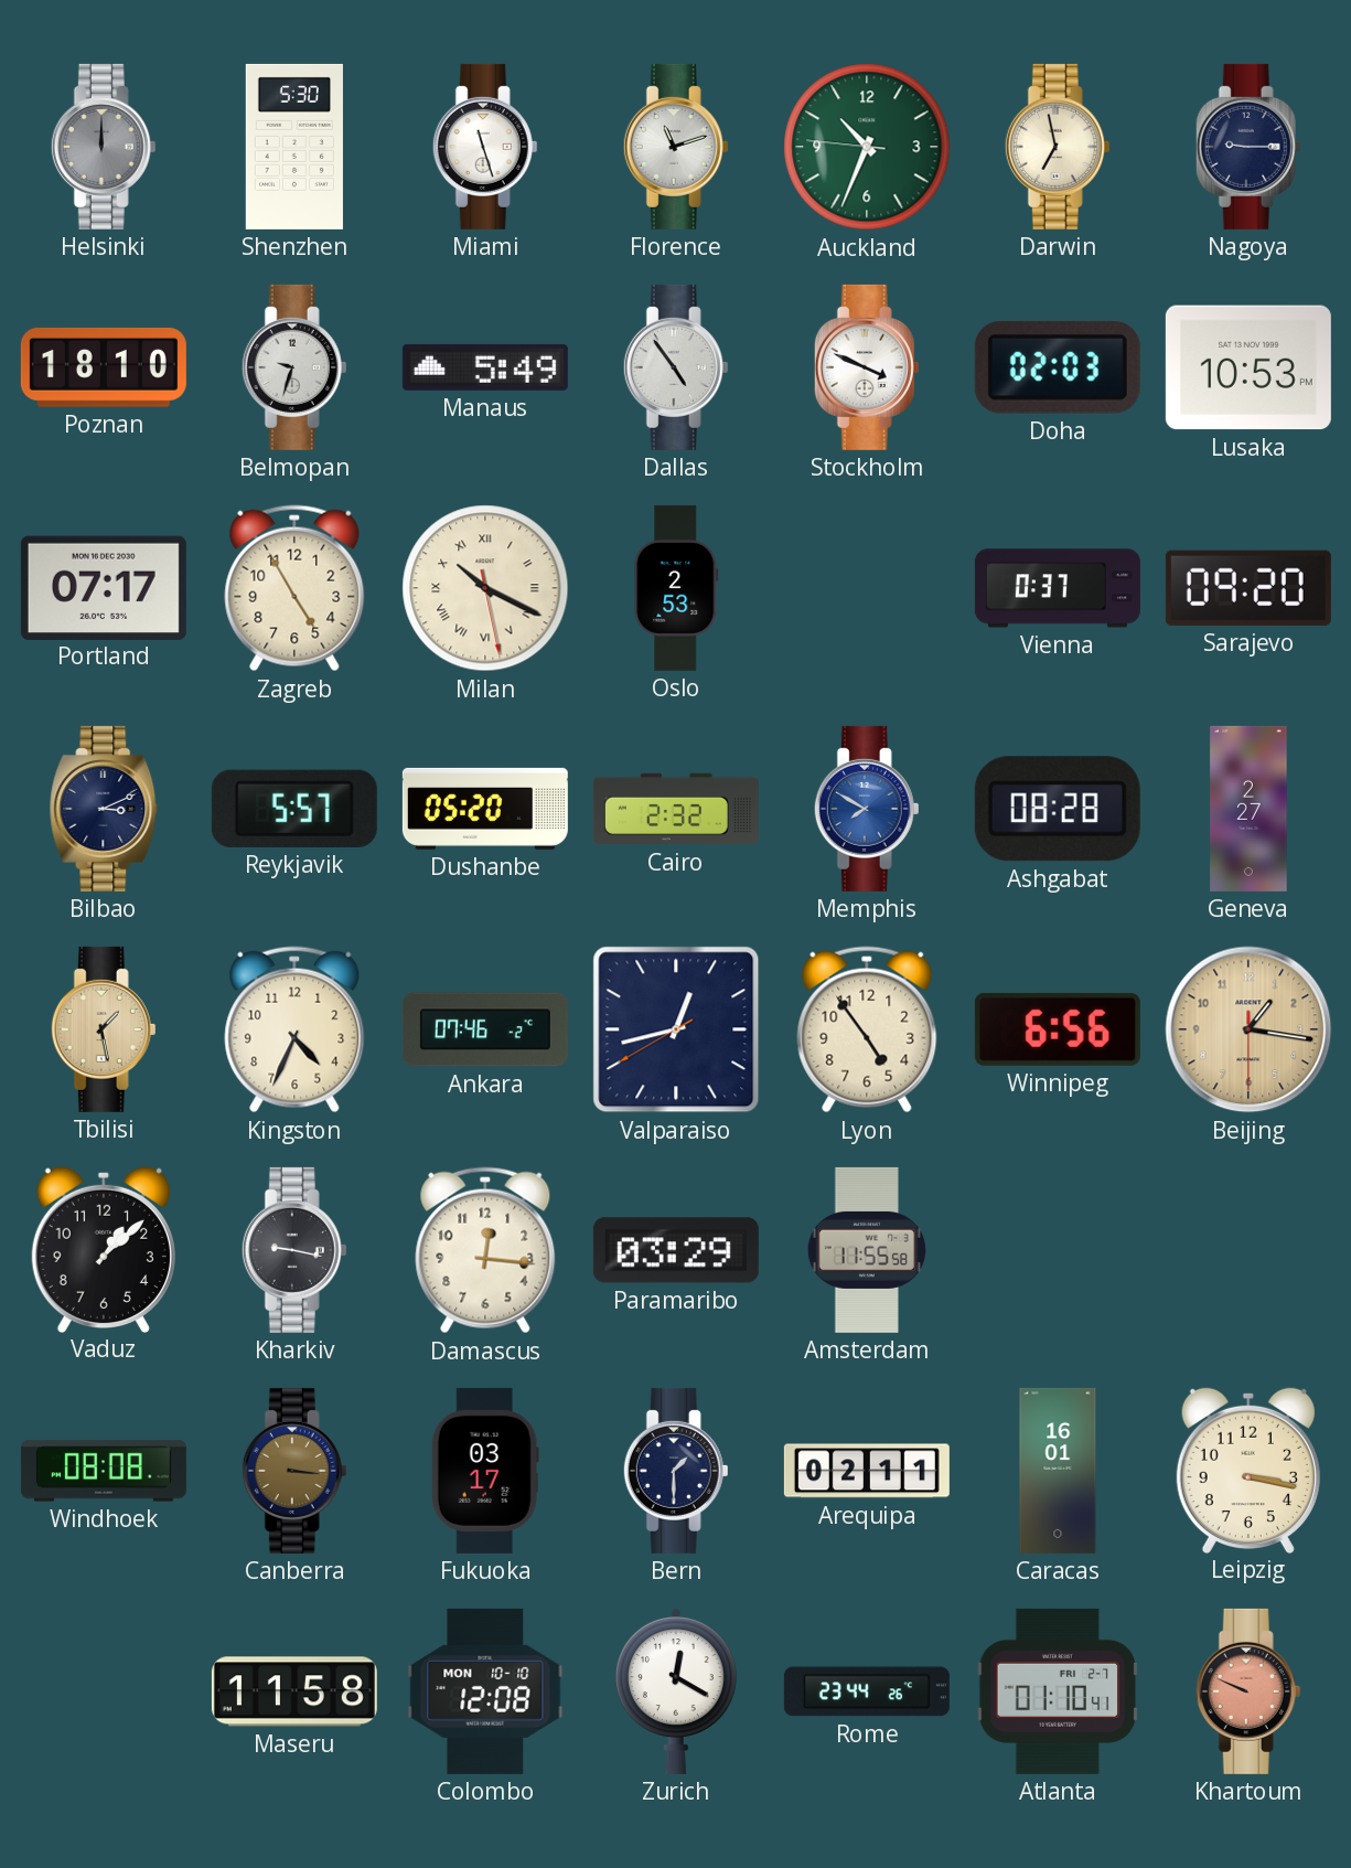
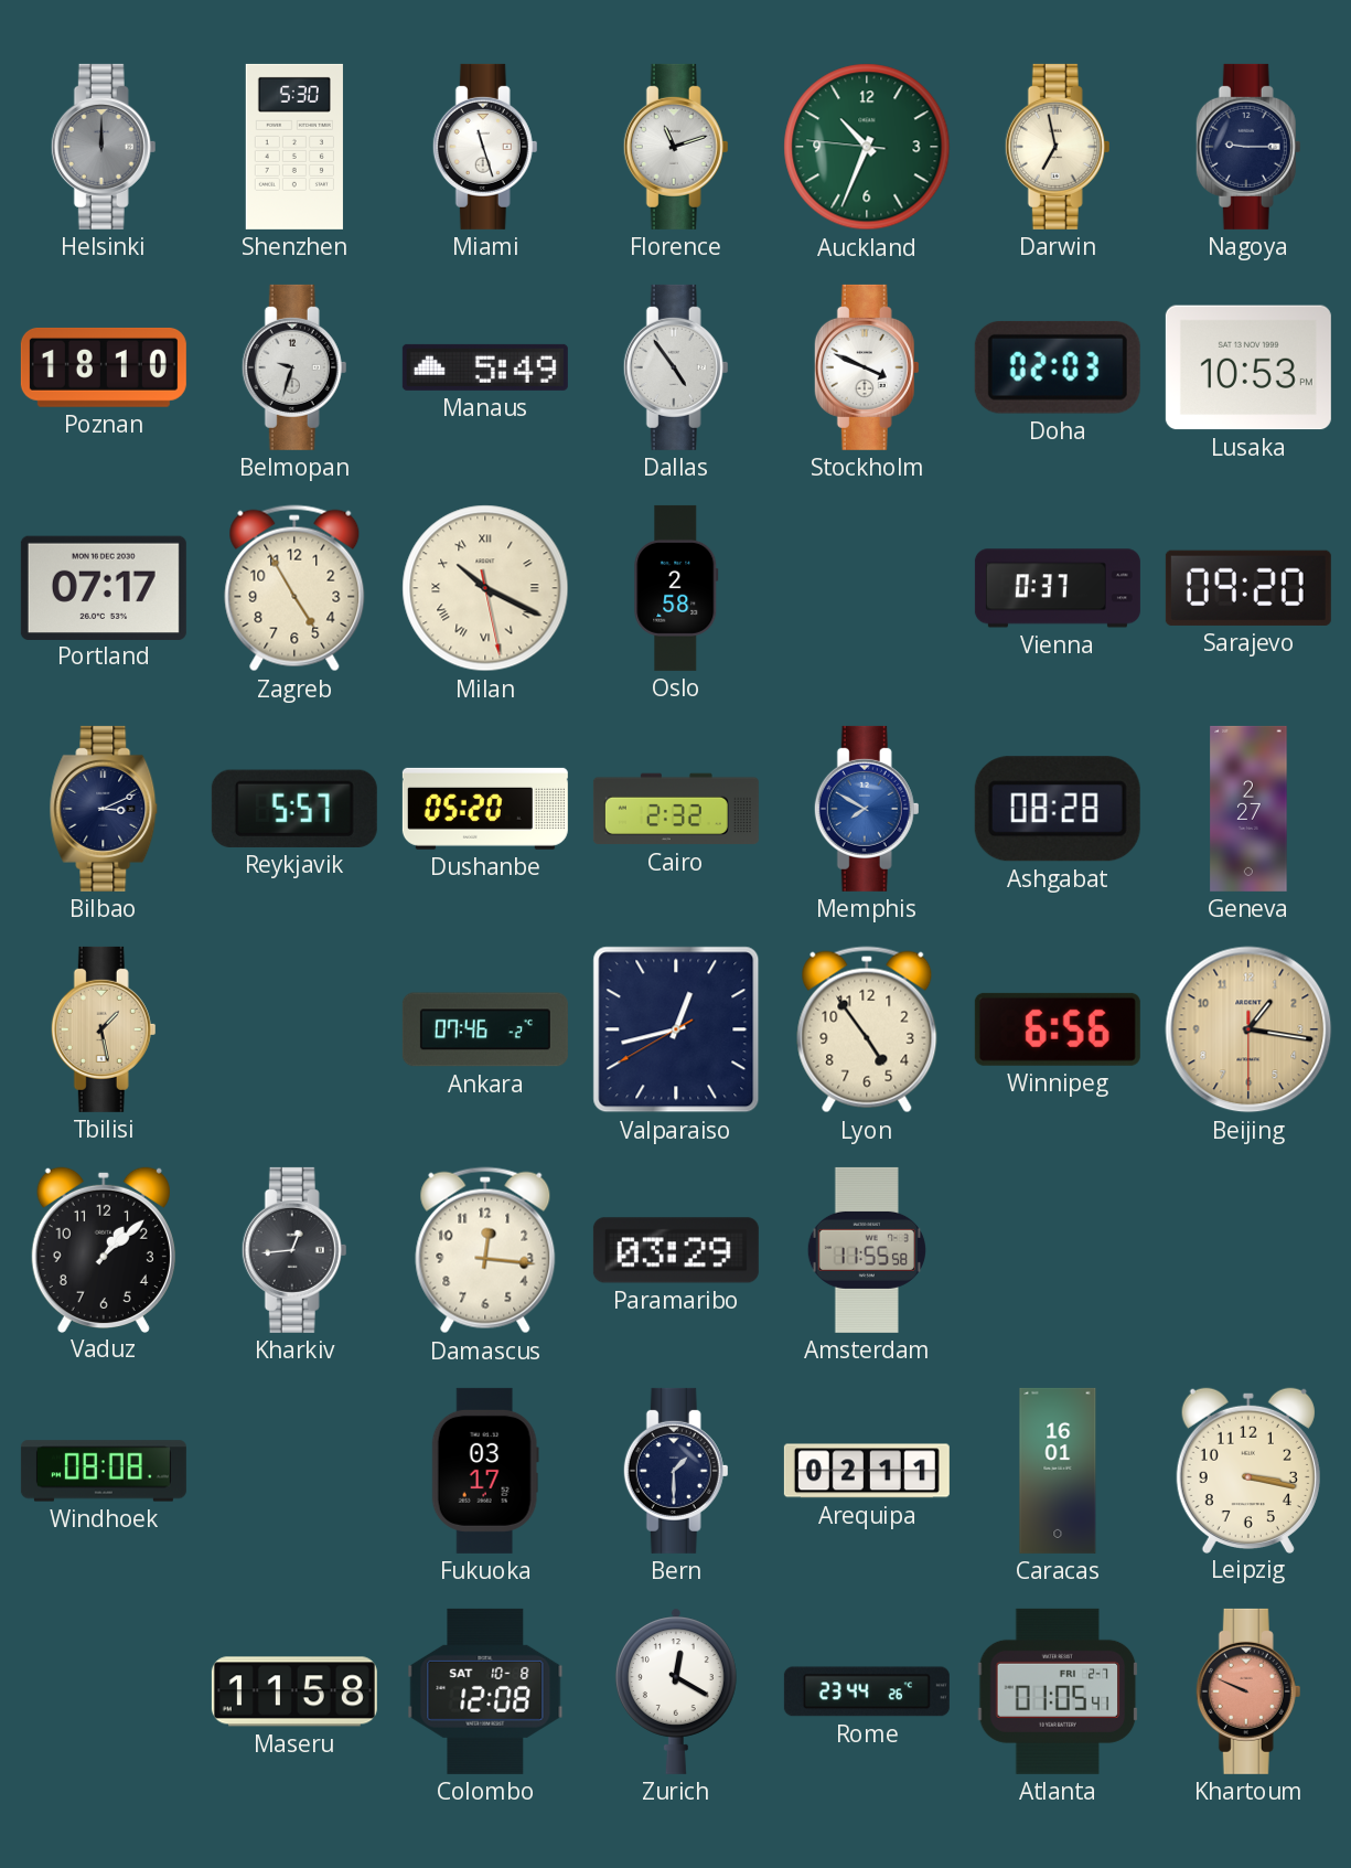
Oslo: 2:53 -> 2:58 (676, 588)
Kingston: 4:34 -> none (294, 1029)
Kharkiv: 9:17 -> 12:44 (294, 1250)
Canberra: 3:16 -> none (294, 1471)
Colombo date: MON 10-10 -> SAT 10-8 (485, 1691)
Atlanta: 01:10 -> 01:05 (1058, 1691)
